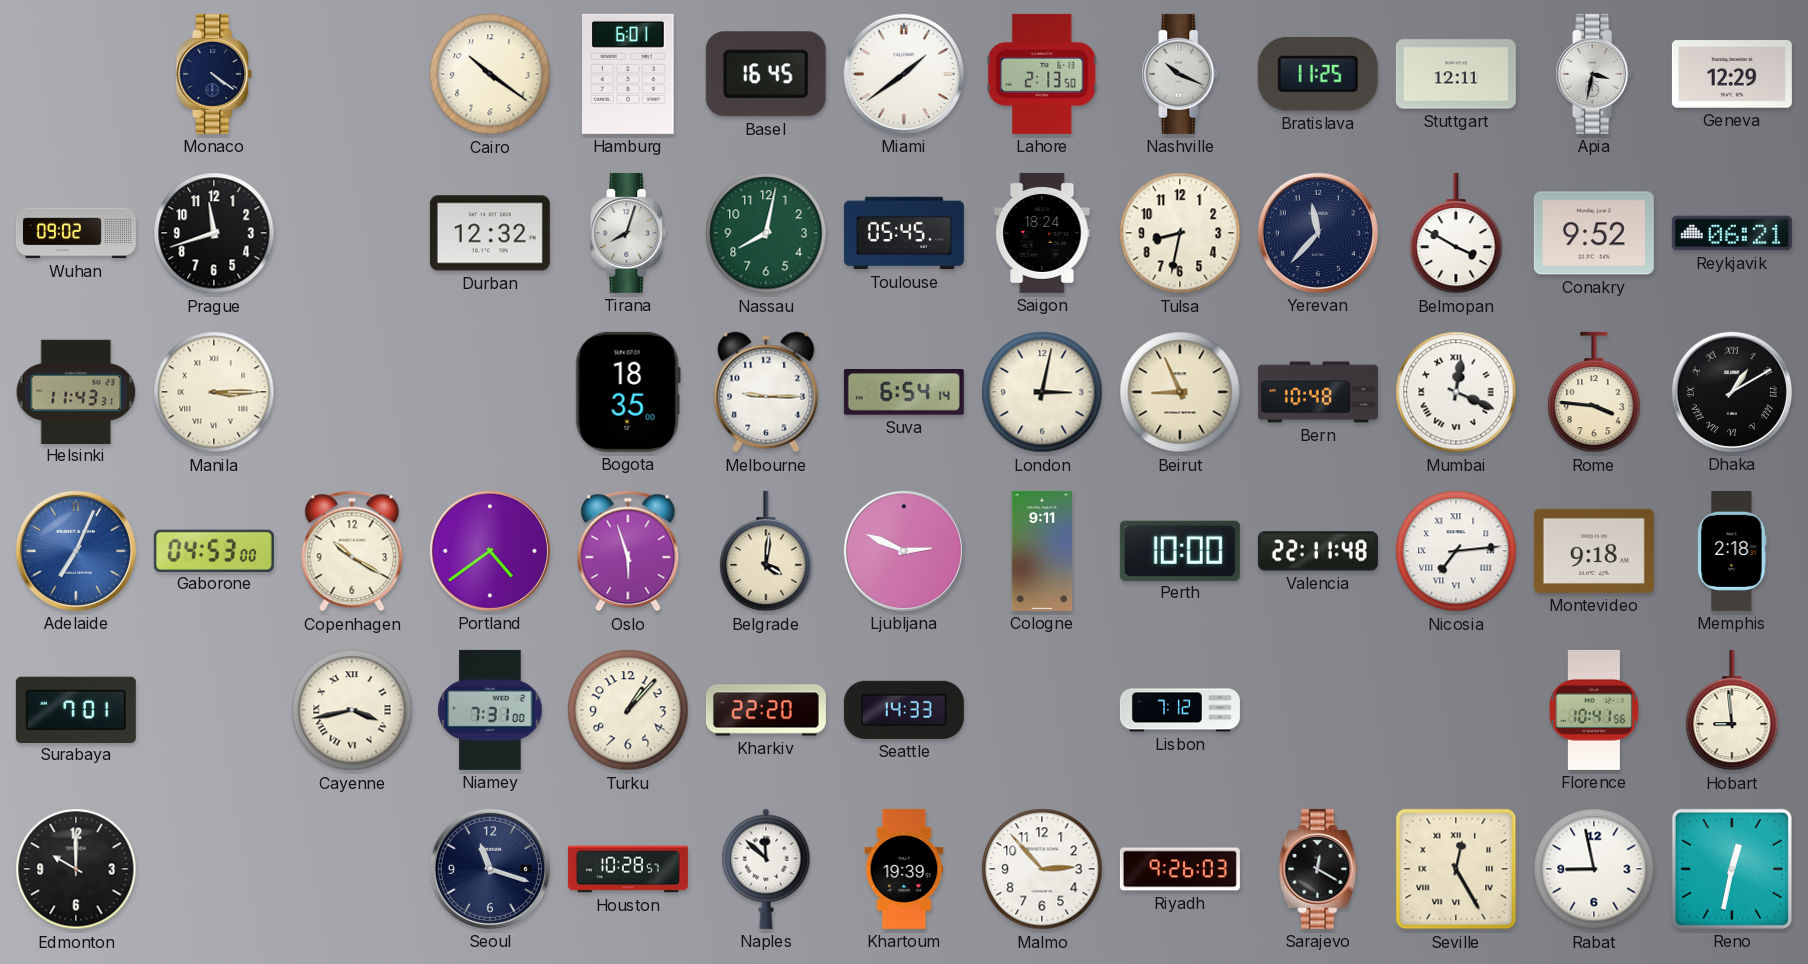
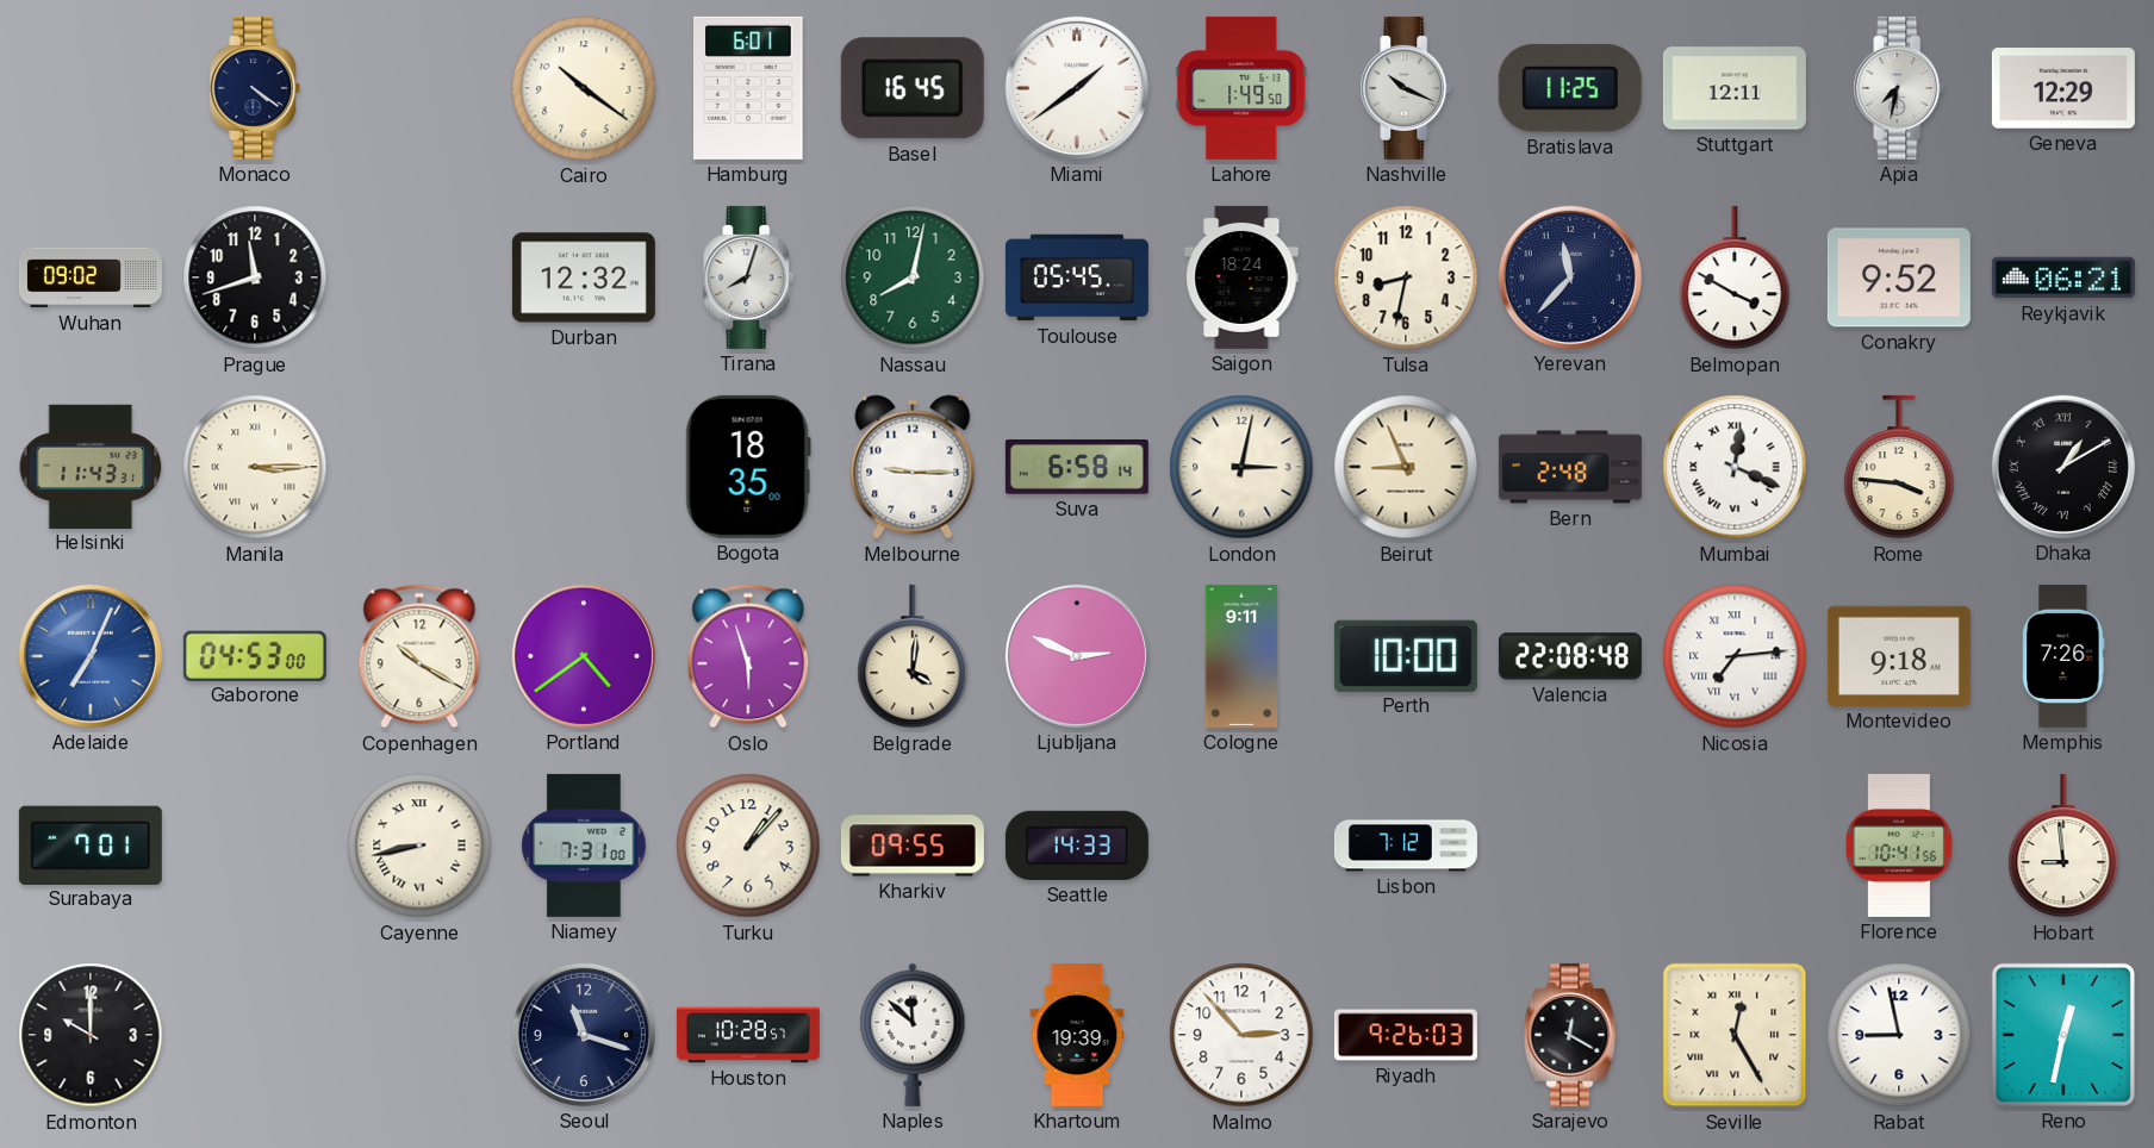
Lahore: 2:13 -> 1:49 (1241, 88)
Apia: 3:32 -> 7:32 (1899, 88)
Suva: 6:54 -> 6:58 (1077, 468)
Bern: 10:48 -> 2:48 (1570, 467)
Valencia: 22:11 -> 22:08 (1570, 656)
Memphis: 2:18 -> 7:26 (2063, 656)
Cayenne: 3:43 -> 8:43 (419, 846)
Kharkiv: 22:20 -> 09:55 (913, 846)
